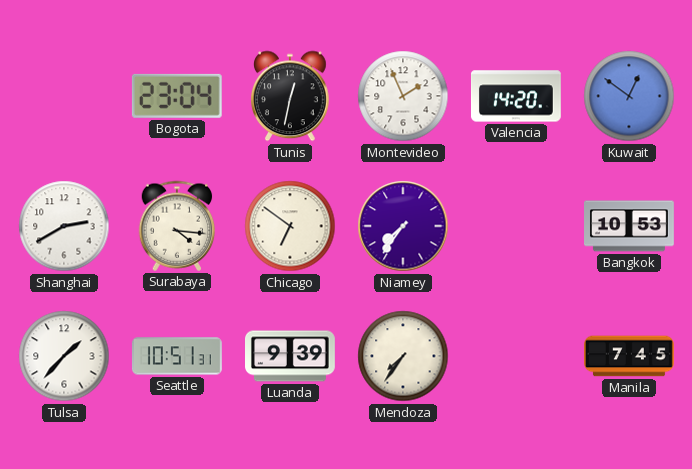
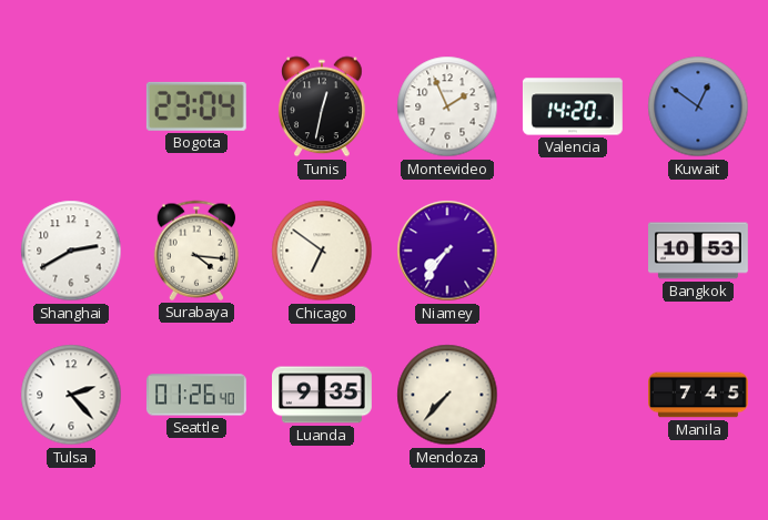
Tulsa: 1:37 -> 2:23 (71, 395)
Seattle: 10:51 -> 01:26 (196, 395)
Luanda: 9:39 -> 9:35 (323, 395)
Mendoza: 7:36 -> 7:37 (447, 395)
